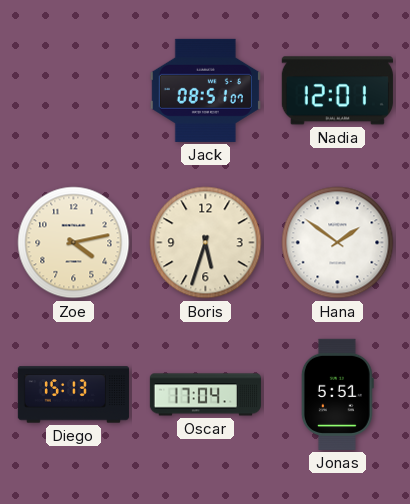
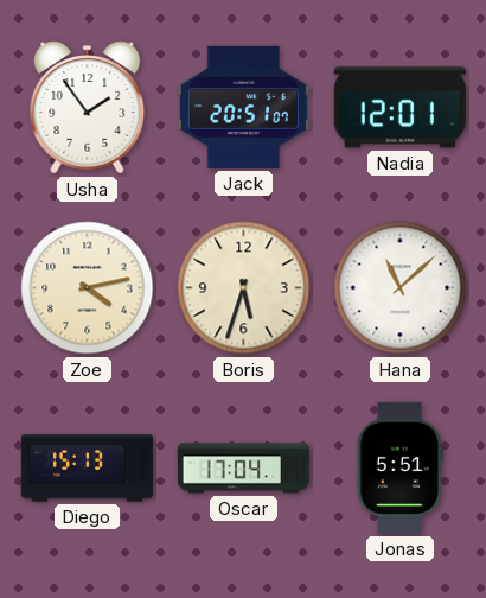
Usha: none -> 1:54 (88, 108)
Jack: 08:51 -> 20:51 (243, 107)
Hana: 1:51 -> 11:08 (401, 288)
